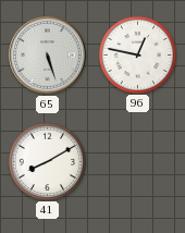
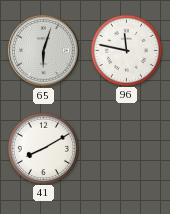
65: 5:27 -> 6:03 (44, 51)
96: 12:47 -> 11:47 (126, 50)
